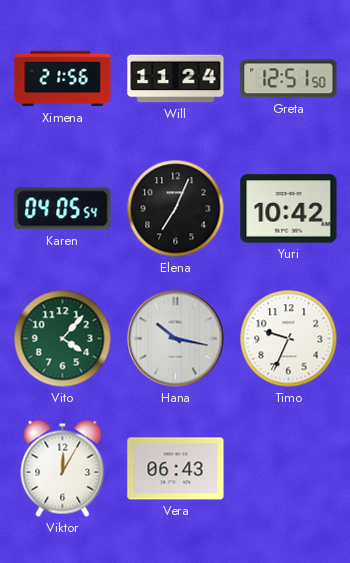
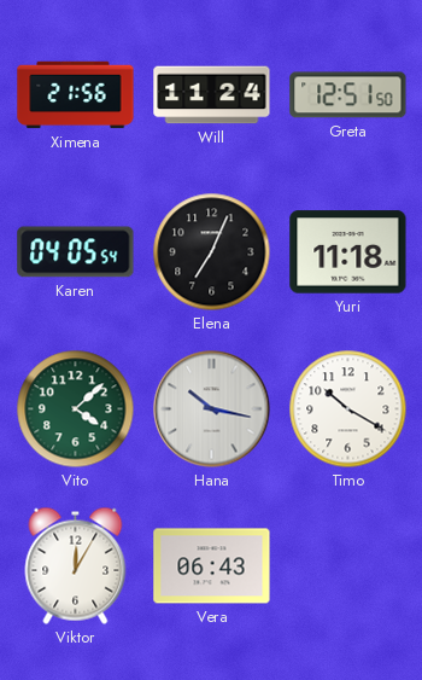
Yuri: 10:42 -> 11:18 (348, 252)
Vito: 4:07 -> 4:08 (76, 409)
Timo: 9:34 -> 10:20 (348, 409)
